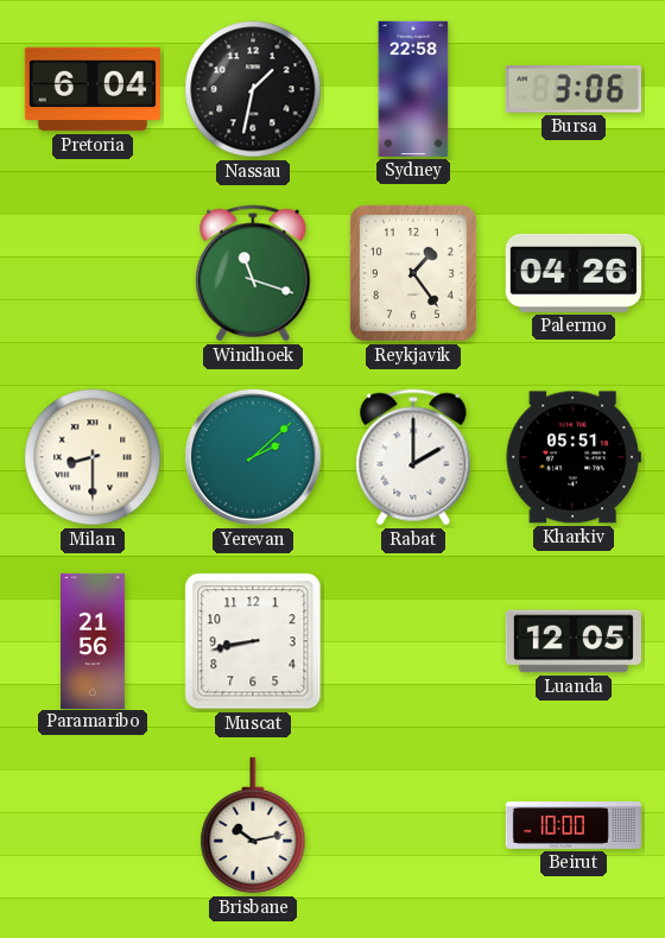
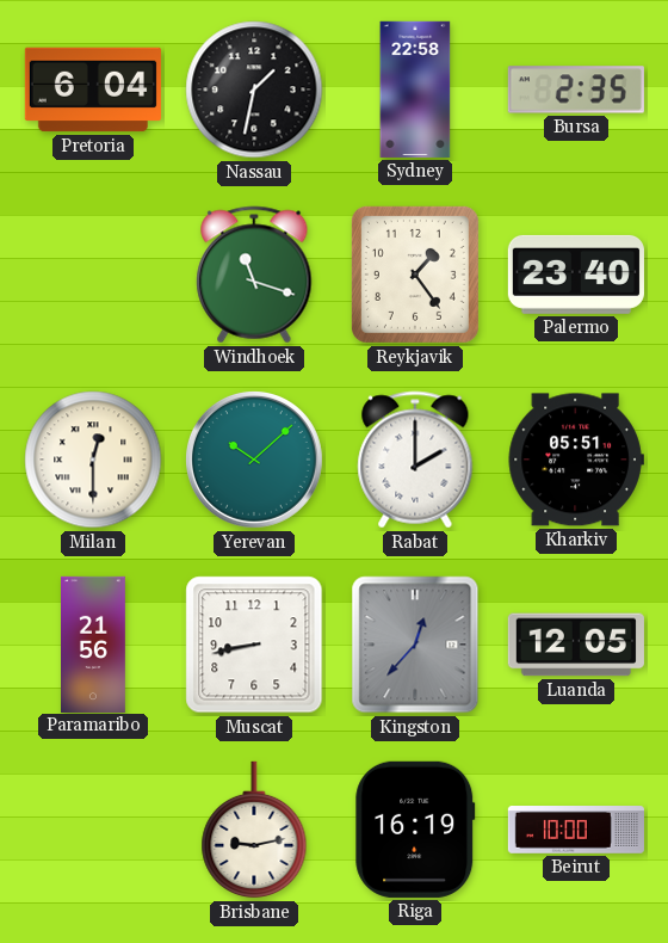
Bursa: 3:06 -> 2:35 (576, 90)
Palermo: 04:26 -> 23:40 (576, 275)
Milan: 8:30 -> 12:30 (93, 460)
Yerevan: 2:08 -> 10:08 (254, 460)
Kingston: none -> 12:37 (415, 645)
Brisbane: 10:13 -> 9:13 (254, 830)
Riga: none -> 16:19 (415, 830)
